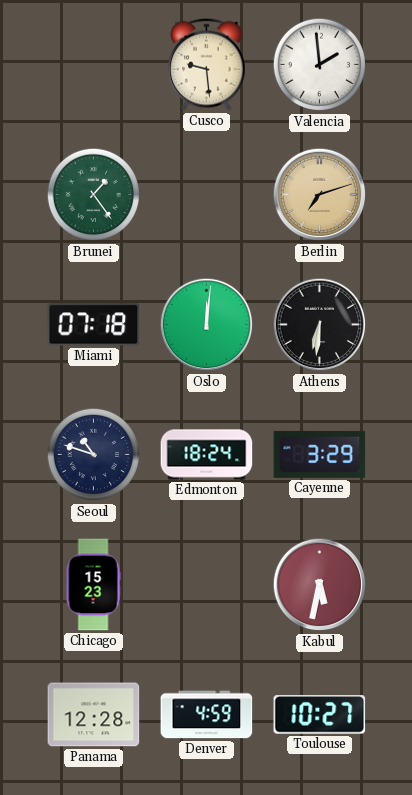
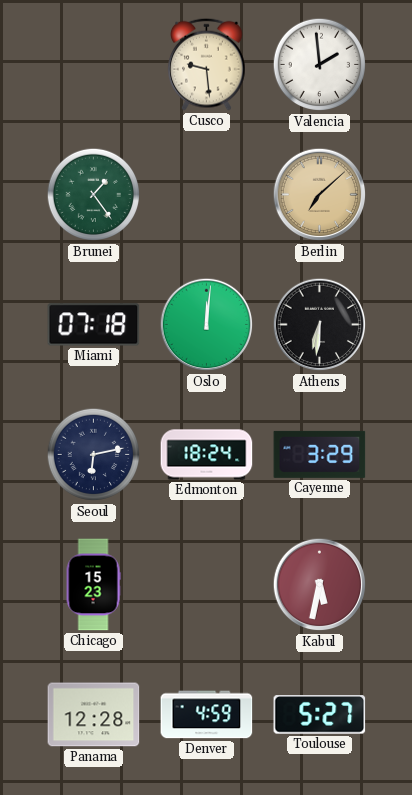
Berlin: 7:12 -> 7:08 (320, 195)
Seoul: 10:48 -> 6:13 (94, 455)
Toulouse: 10:27 -> 5:27 (320, 715)
